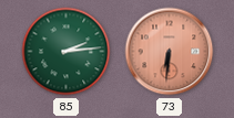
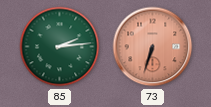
73: 6:31 -> 6:33 (153, 47)
